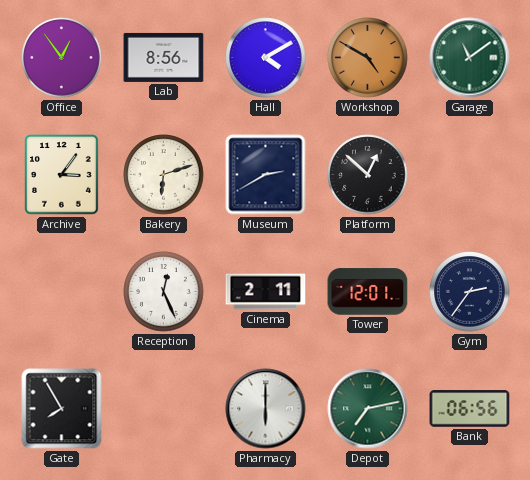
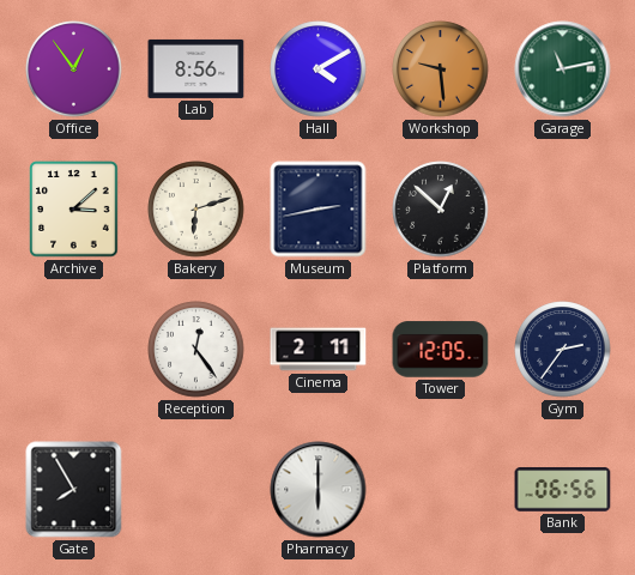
Workshop: 4:50 -> 9:29 (441, 69)
Garage: 11:09 -> 11:13 (563, 69)
Archive: 3:06 -> 3:08 (74, 210)
Museum: 2:40 -> 2:43 (319, 210)
Reception: 12:26 -> 12:24 (196, 350)
Tower: 12:01 -> 12:05 (441, 350)
Depot: 7:13 -> none (368, 409)
